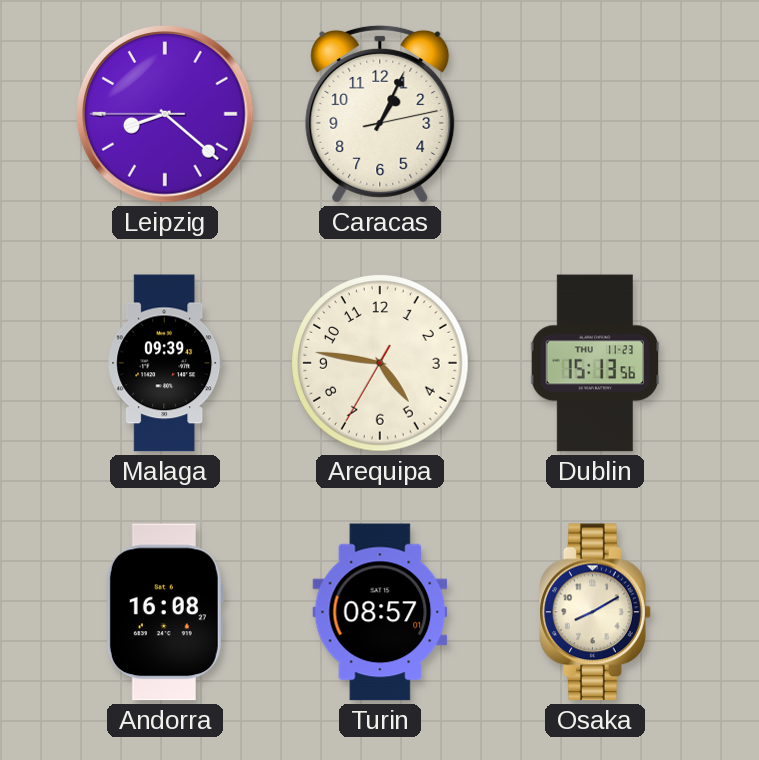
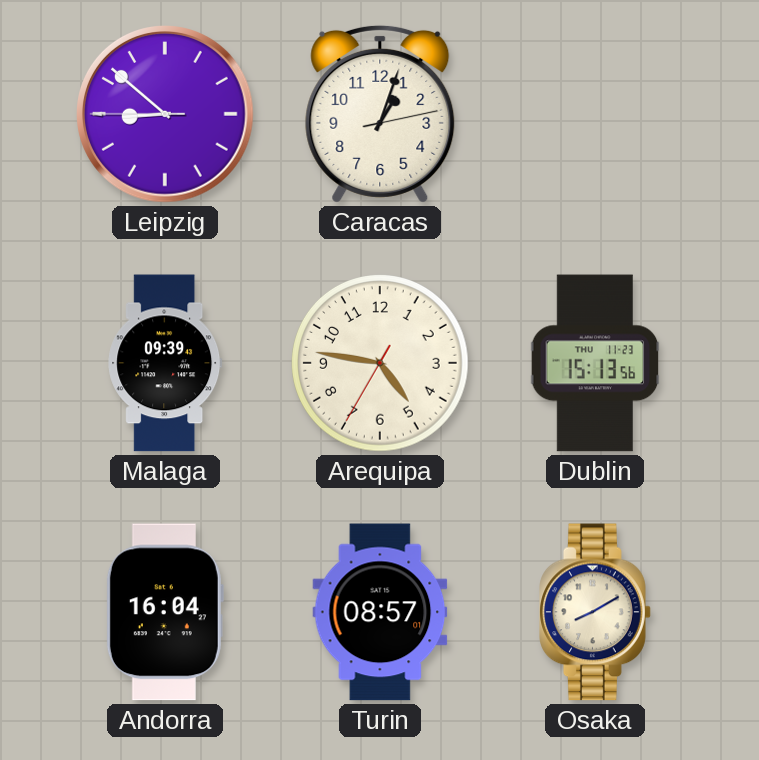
Leipzig: 8:21 -> 8:51 (166, 115)
Caracas: 1:04 -> 1:03 (380, 114)
Andorra: 16:08 -> 16:04 (165, 612)
